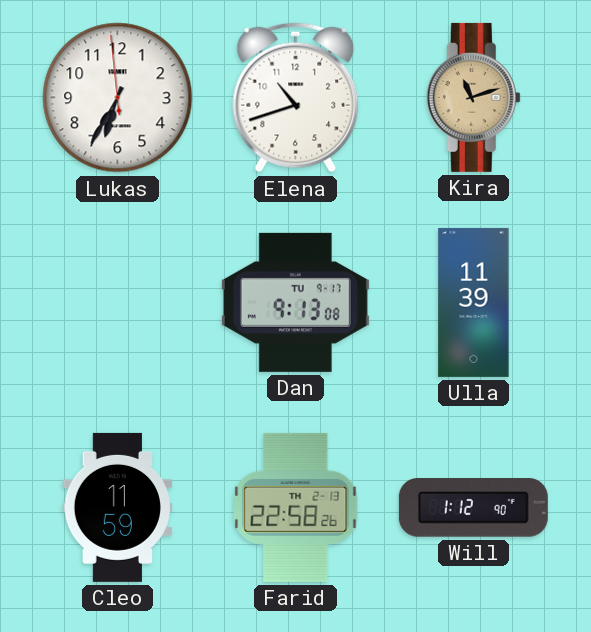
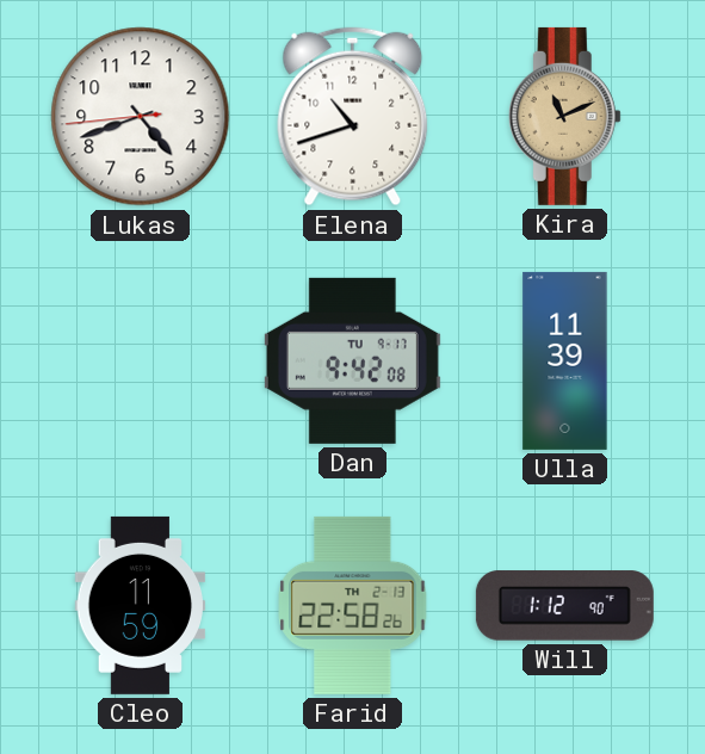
Lukas: 6:34 -> 4:41 (141, 117)
Kira: 11:12 -> 11:11 (564, 116)
Dan: 9:13 -> 9:42 (352, 360)
